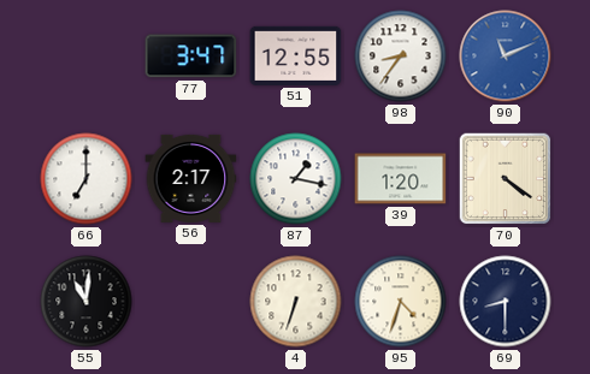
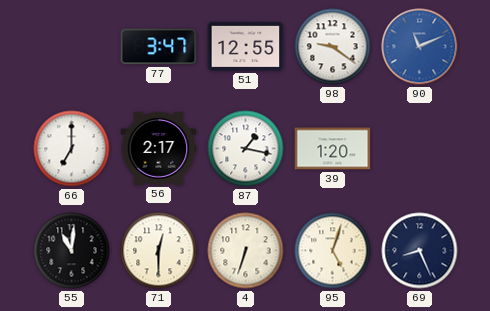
98: 8:36 -> 9:21 (333, 47)
70: 4:21 -> none (506, 179)
71: none -> 12:30 (159, 251)
95: 4:33 -> 5:03 (333, 251)
69: 8:30 -> 8:26 (420, 251)
